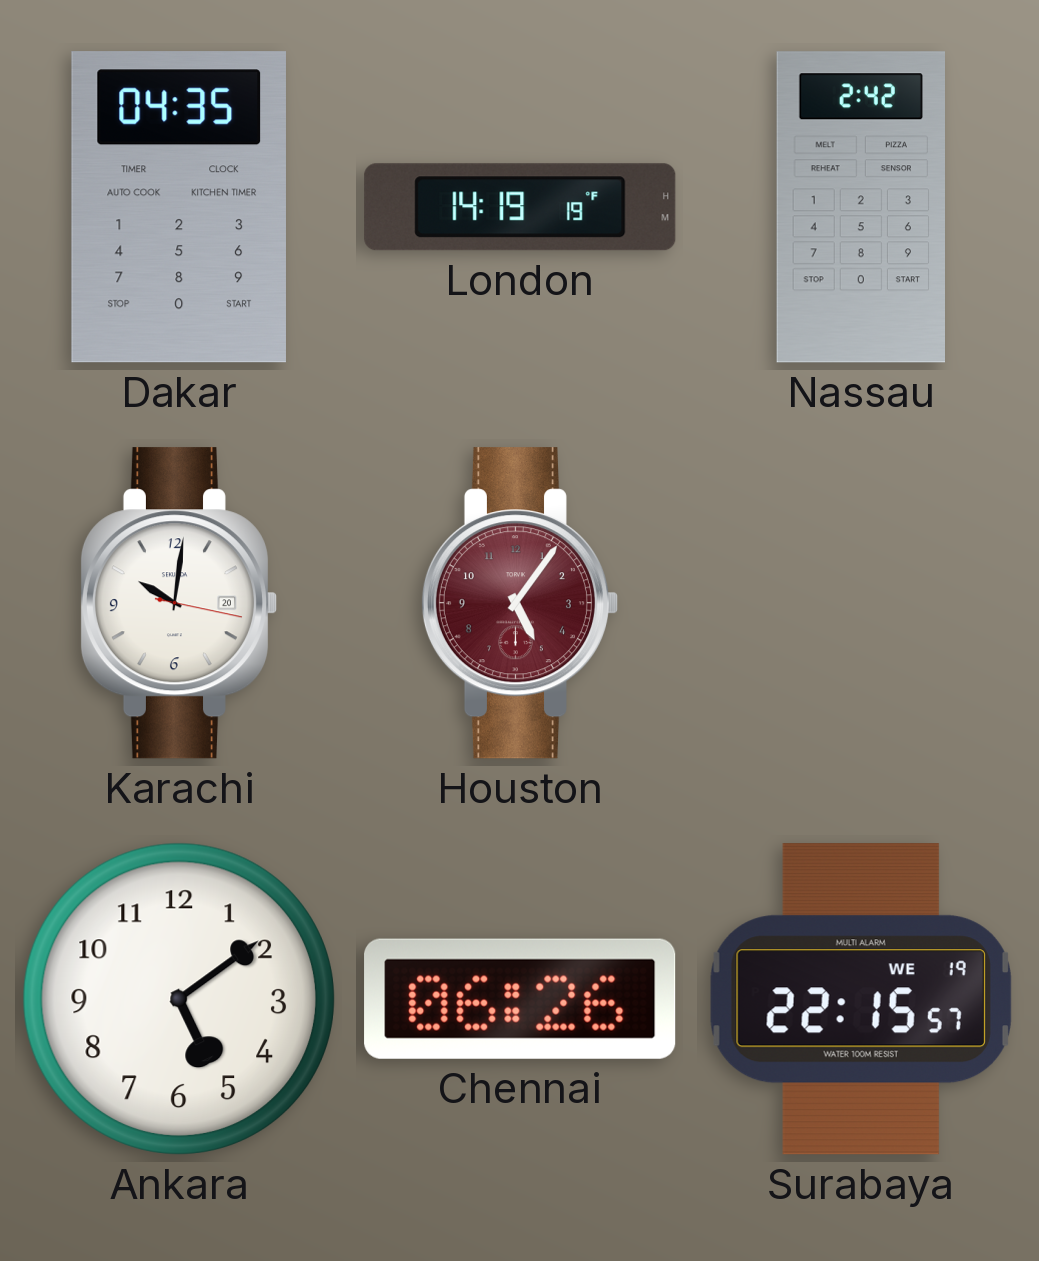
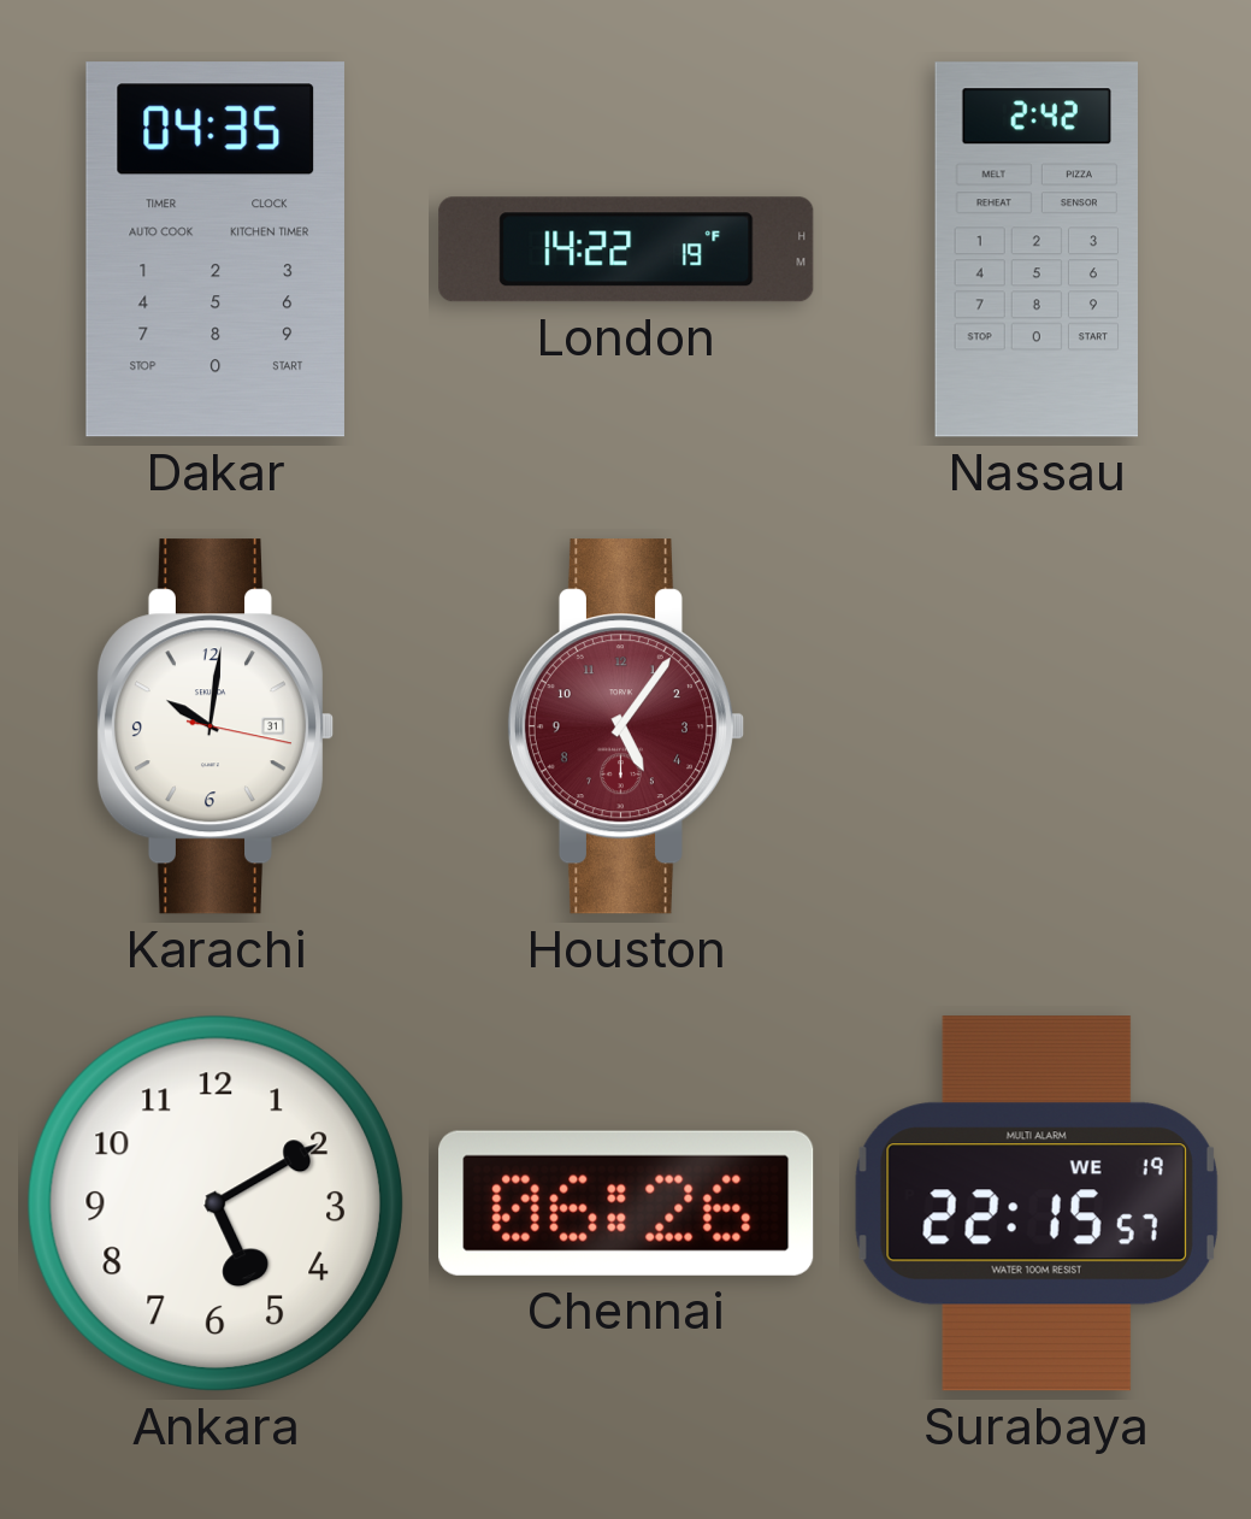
London: 14:19 -> 14:22 (626, 249)
Karachi date: 20 -> 31 (214, 726)
Ankara: 5:09 -> 5:10 (216, 1203)
